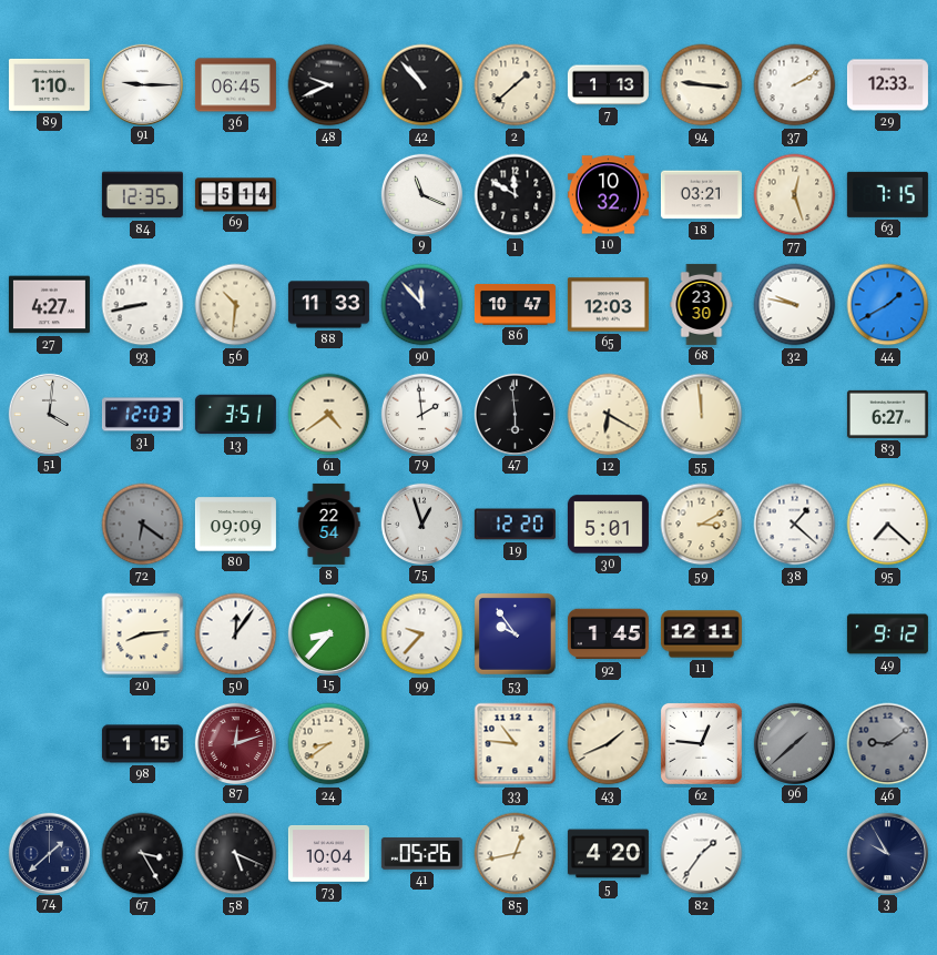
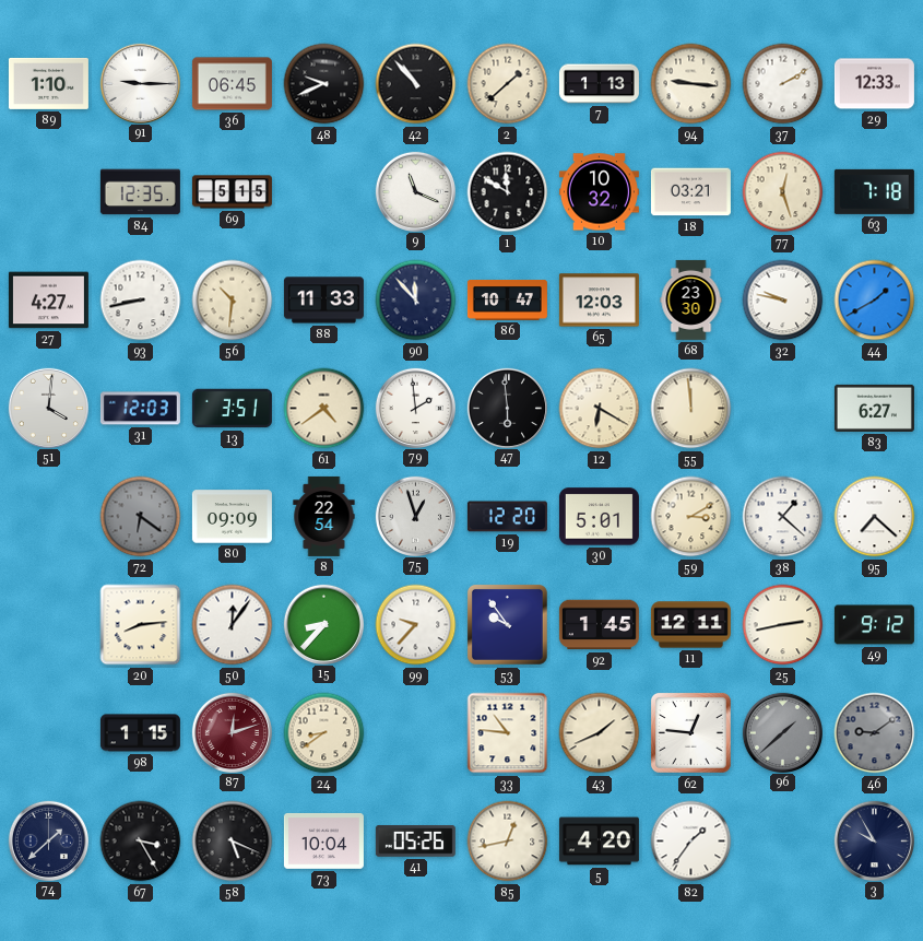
69: 5:14 -> 5:15 (232, 192)
63: 7:15 -> 7:18 (874, 191)
25: none -> 2:43 (783, 625)
